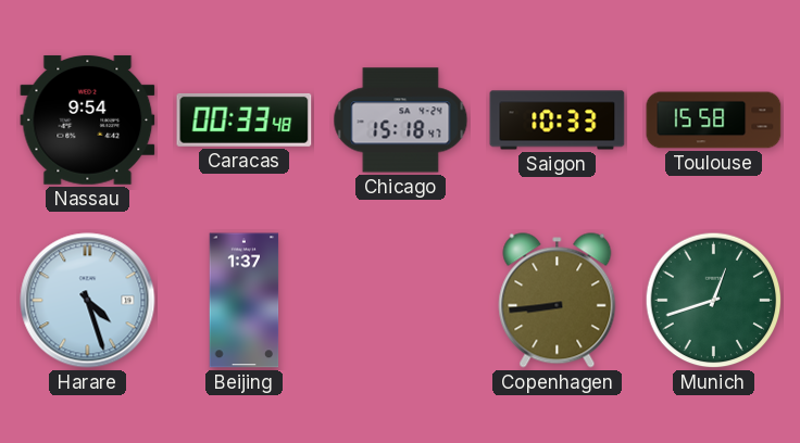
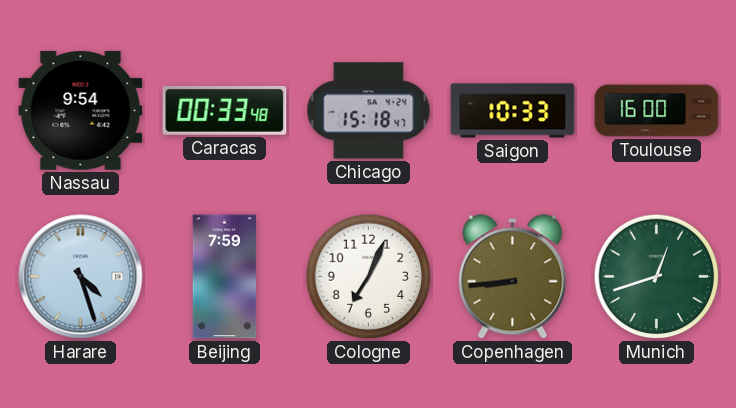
Toulouse: 15:58 -> 16:00 (657, 111)
Beijing: 1:37 -> 7:59 (225, 277)
Cologne: none -> 7:04 (369, 277)
